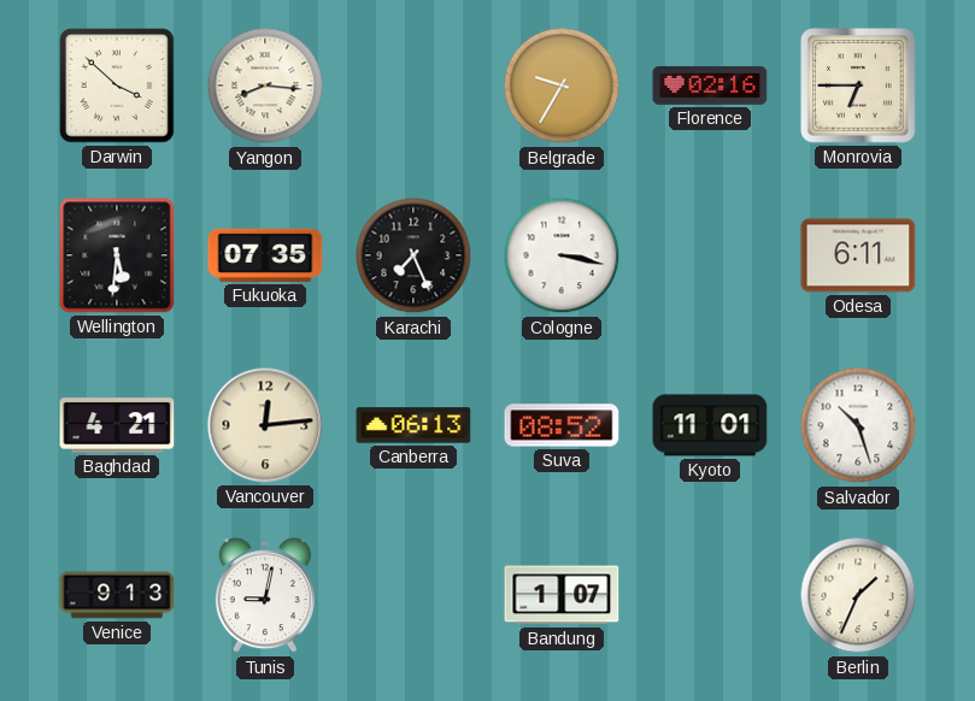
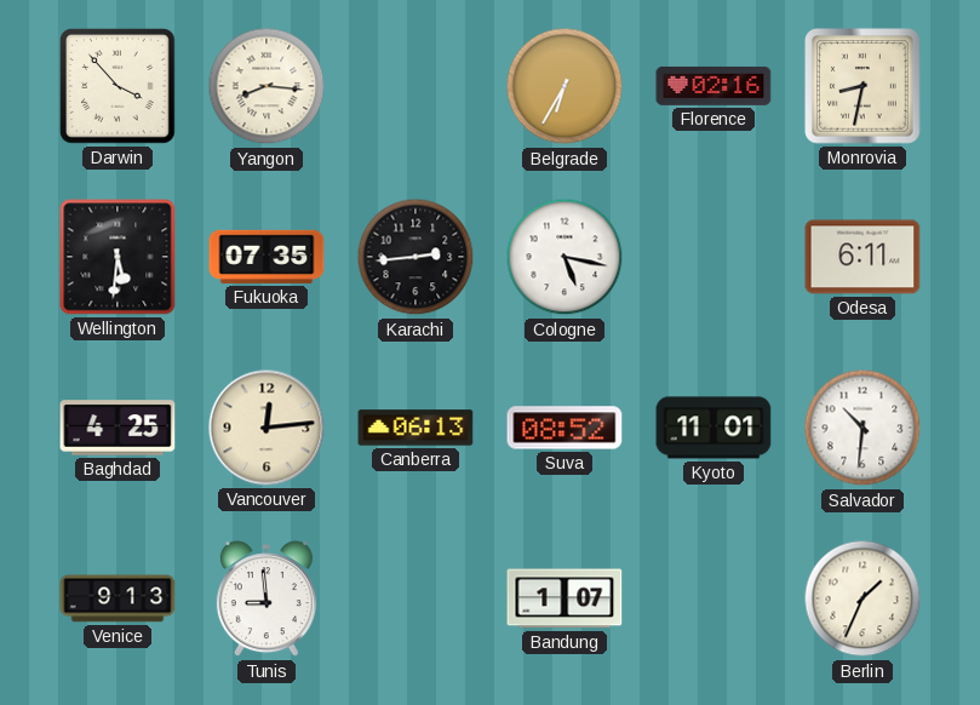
Darwin: 3:52 -> 3:53 (118, 86)
Belgrade: 9:35 -> 6:35 (564, 86)
Monrovia: 6:45 -> 8:32 (862, 86)
Karachi: 7:26 -> 2:44 (416, 257)
Cologne: 3:17 -> 5:17 (564, 257)
Baghdad: 4:21 -> 4:25 (118, 428)
Salvador: 10:27 -> 10:31 (862, 428)
Tunis: 9:02 -> 8:59 (267, 600)
